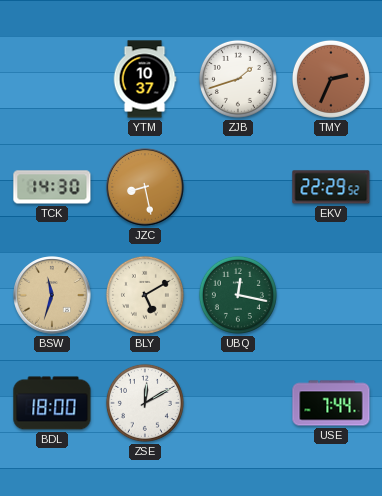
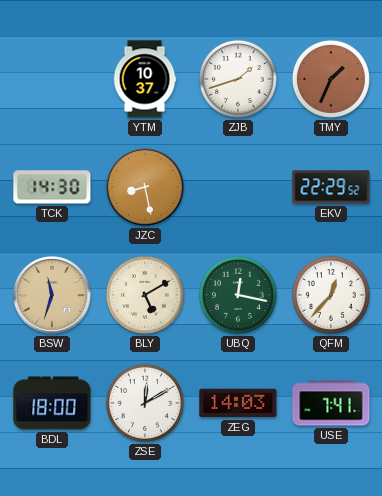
TMY: 2:34 -> 1:34 (331, 79)
QFM: none -> 12:37 (331, 295)
ZEG: none -> 14:03 (238, 403)
USE: 7:44 -> 7:41 (331, 403)
